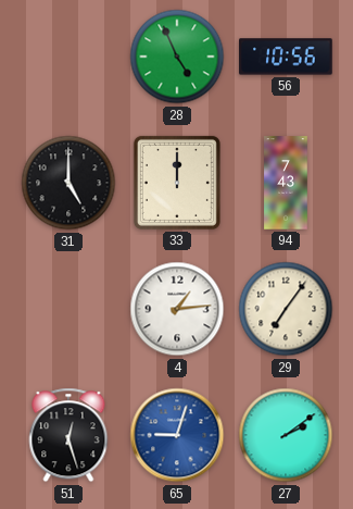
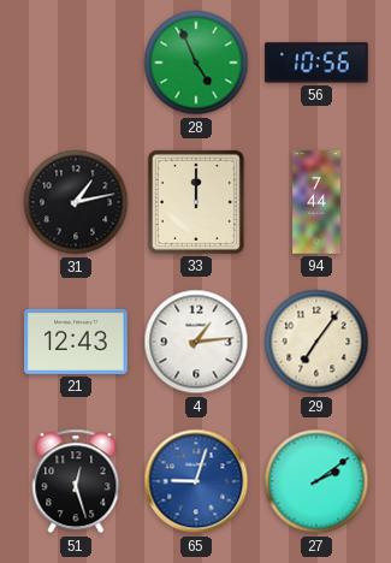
31: 5:00 -> 1:13 (76, 202)
94: 7:43 -> 7:44 (316, 202)
21: none -> 12:43 (76, 342)
